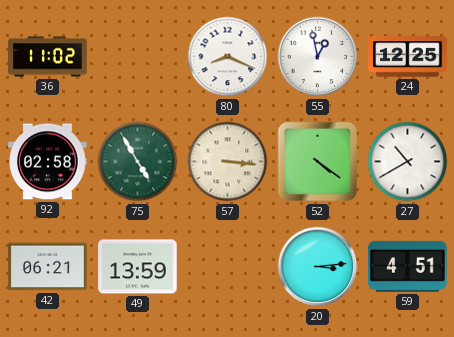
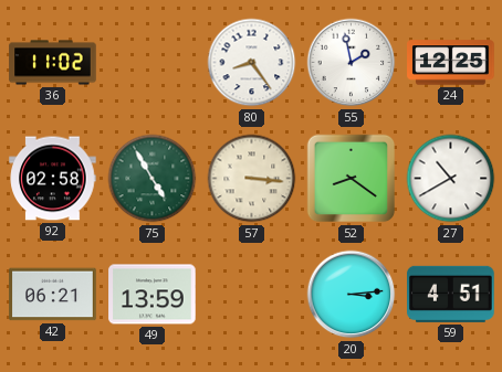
80: 8:19 -> 8:24 (252, 63)
55: 12:58 -> 1:58 (352, 63)
52: 4:21 -> 8:21 (352, 179)
